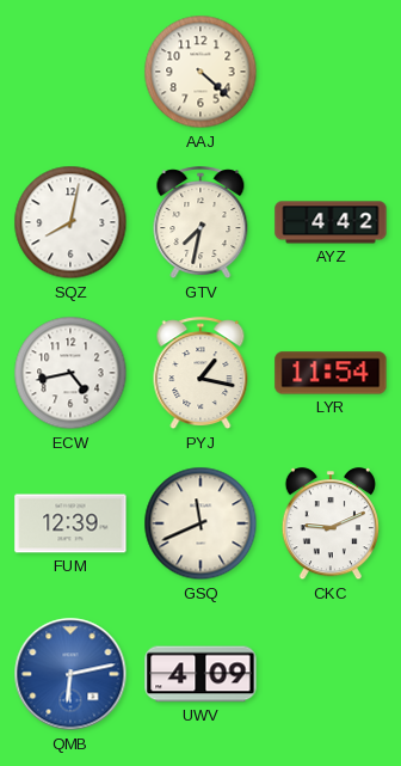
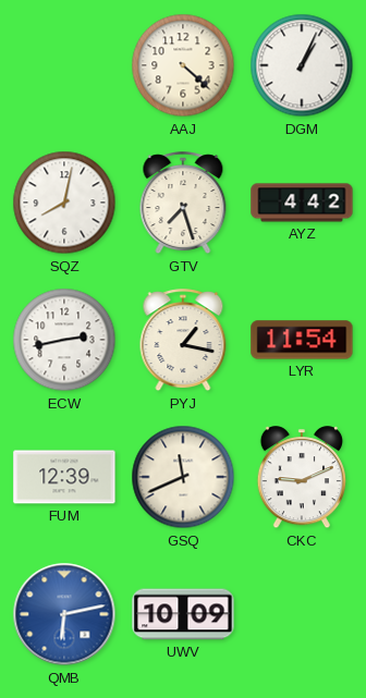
DGM: none -> 1:04 (302, 65)
GTV: 7:32 -> 7:27 (183, 204)
ECW: 4:43 -> 2:43 (64, 340)
UWV: 4:09 -> 10:09 (183, 614)
